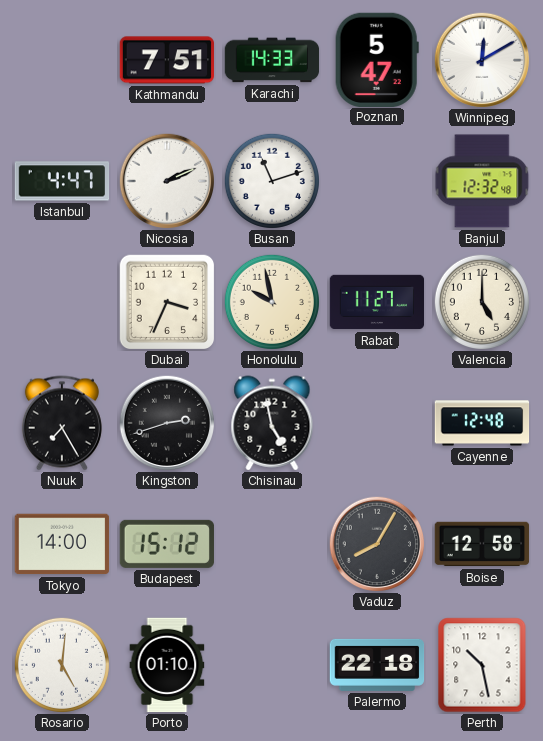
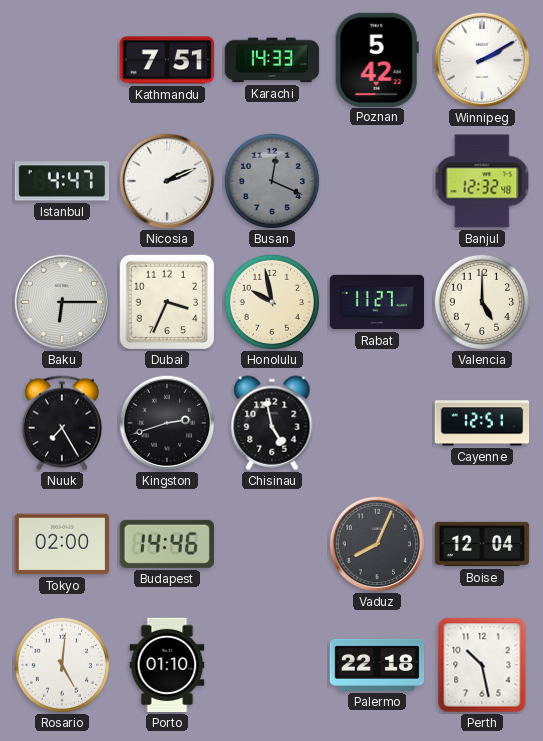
Poznan: 5:47 -> 5:42 (377, 59)
Winnipeg: 12:10 -> 2:10 (481, 59)
Busan: 11:12 -> 12:19 (272, 181)
Busan dial: white -> grey (272, 181)
Baku: none -> 6:15 (61, 301)
Cayenne: 12:48 -> 12:51 (482, 423)
Tokyo: 14:00 -> 02:00 (62, 544)
Budapest: 15:12 -> 14:46 (167, 544)
Vaduz: 8:05 -> 8:04 (376, 543)
Boise: 12:58 -> 12:04 (482, 544)
